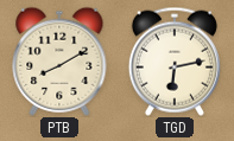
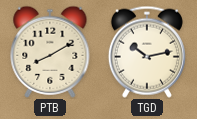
TGD: 6:13 -> 10:13 (147, 52)
